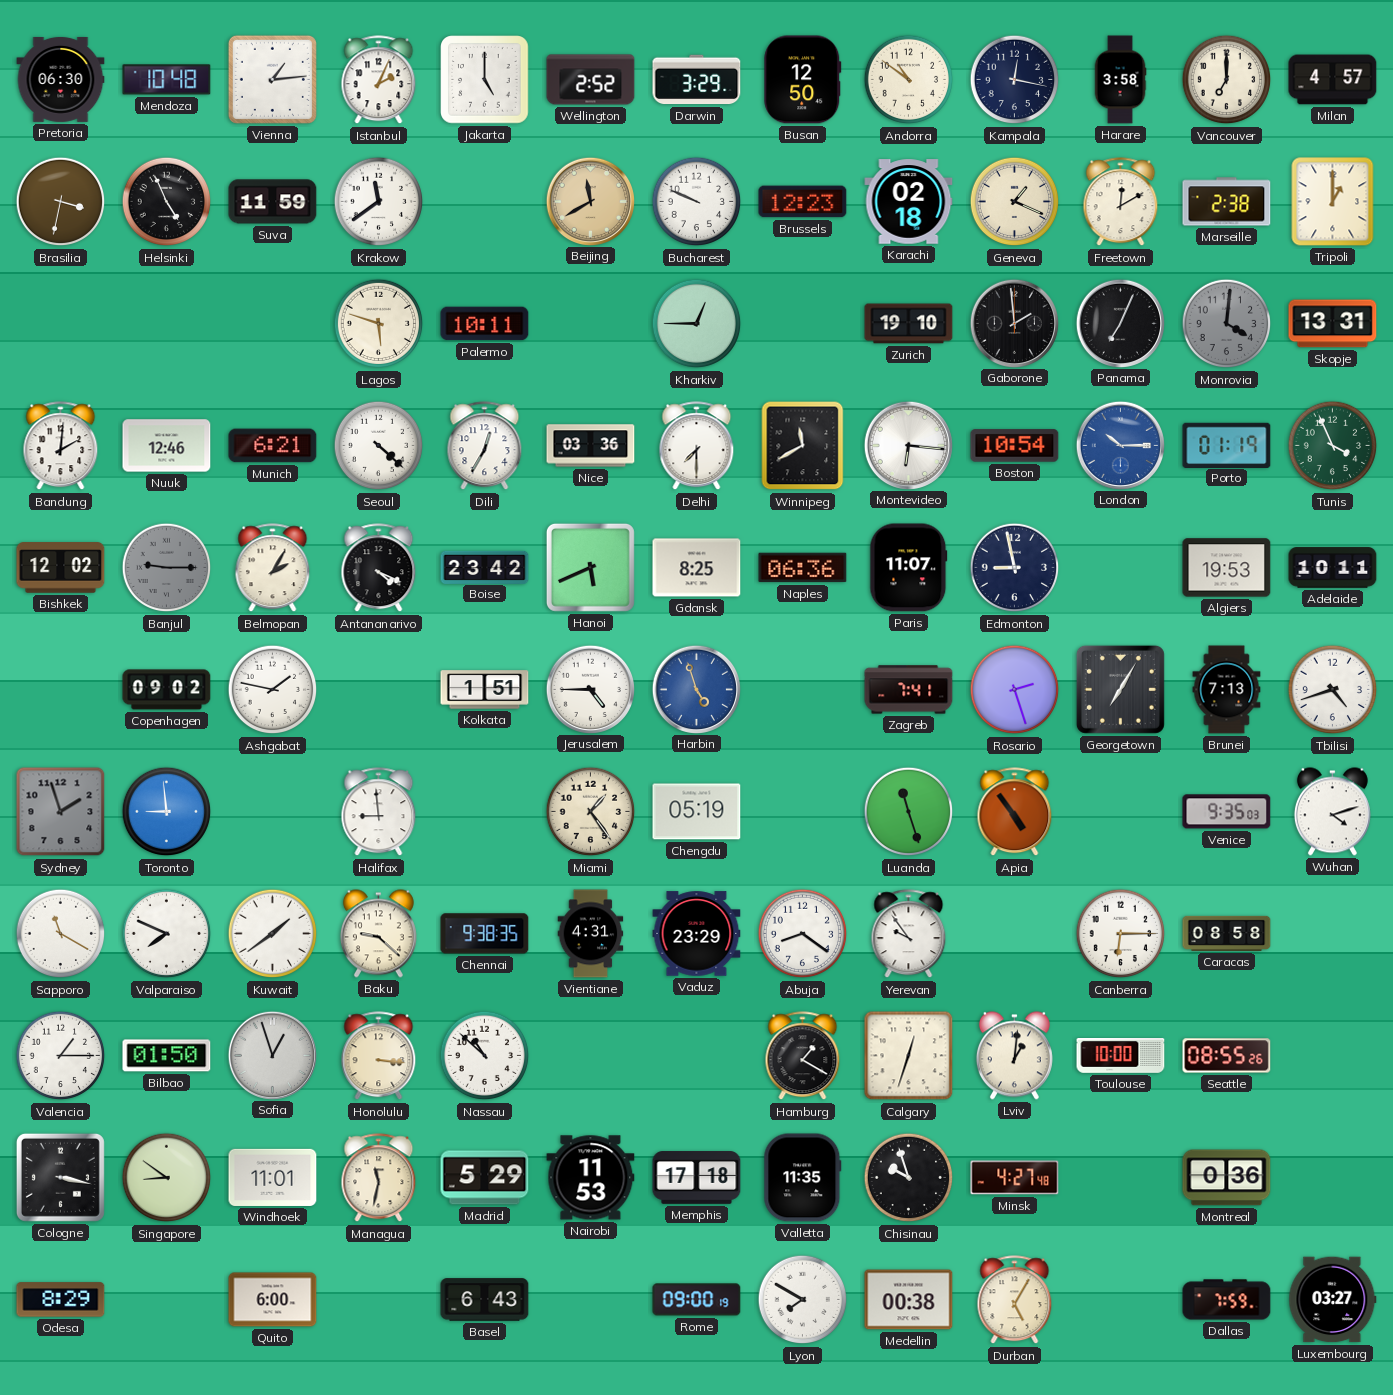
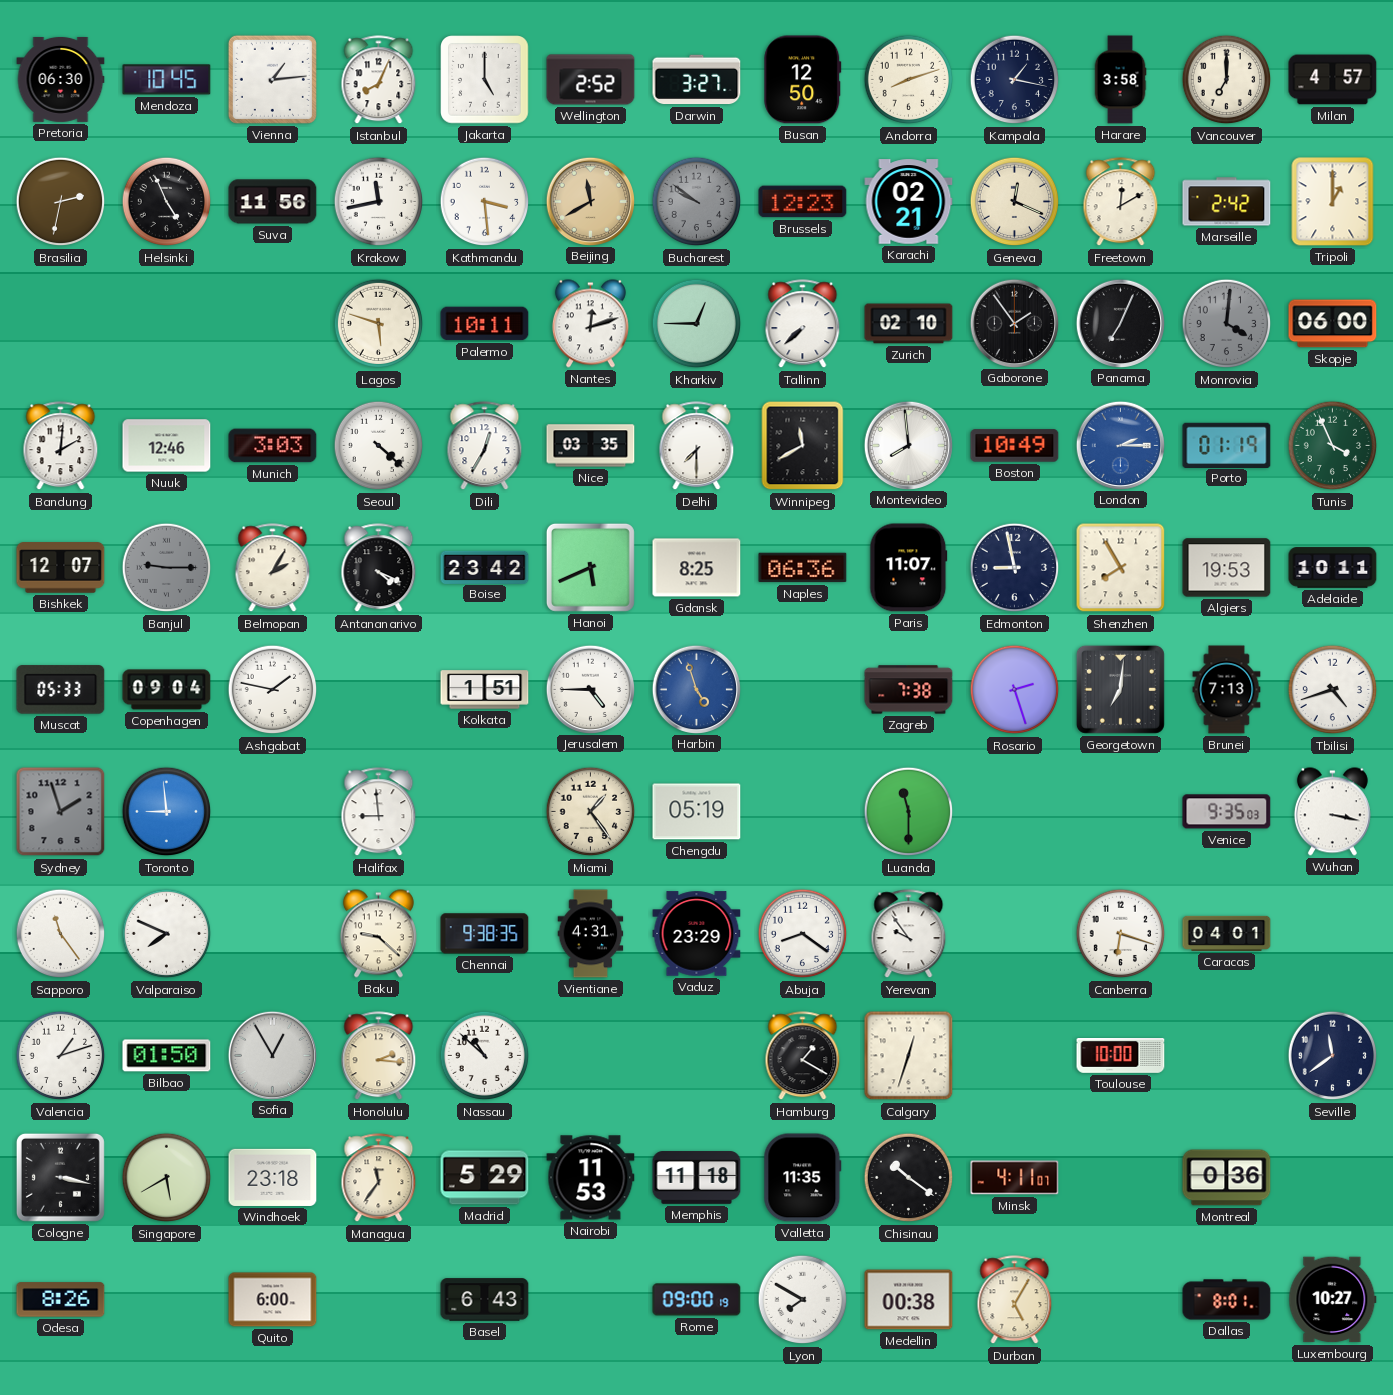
Mendoza: 10:48 -> 10:45 (167, 80)
Istanbul: 2:04 -> 8:04 (379, 80)
Darwin: 3:29 -> 3:27 (697, 80)
Andorra: 10:51 -> 8:12 (909, 80)
Kampala: 12:17 -> 1:17 (1015, 80)
Brasilia: 3:32 -> 2:32 (61, 202)
Suva: 11:59 -> 11:56 (273, 202)
Krakow: 11:39 -> 11:43 (379, 202)
Kathmandu: none -> 3:29 (485, 202)
Bucharest: 9:49 -> 9:51 (697, 202)
Bucharest dial: white -> grey (697, 202)
Karachi: 02:18 -> 02:21 (909, 202)
Geneva: 1:19 -> 12:19 (1015, 202)
Marseille: 2:38 -> 2:42 (1227, 202)
Nantes: none -> 12:12 (590, 324)
Tallinn: none -> 7:38 (803, 324)
Zurich: 19:10 -> 02:10 (909, 324)
Gaborone: 1:59 -> 1:54 (1014, 323)
Skopje: 13:31 -> 06:00 (1333, 324)
Munich: 6:21 -> 3:03 (273, 446)
Nice: 03:36 -> 03:35 (591, 446)
Montevideo: 6:16 -> 7:59 (908, 445)
Boston: 10:54 -> 10:49 (1015, 446)
London: 10:15 -> 2:15 (1120, 445)
Bishkek: 12:02 -> 12:07 (61, 568)
Shenzhen: none -> 7:55 (1121, 568)
Muscat: none -> 05:33 (61, 690)
Copenhagen: 09:02 -> 09:04 (167, 690)
Zagreb: 7:41 -> 7:38 (909, 690)
Georgetown: 7:05 -> 7:01 (1120, 689)
Luanda: 11:27 -> 11:30 (909, 812)
Apia: 4:54 -> none (1015, 812)
Wuhan: 4:12 -> 3:17 (1332, 812)
Sapporo: 11:20 -> 11:24 (61, 934)
Kuwait: 1:39 -> none (273, 934)
Canberra: 6:15 -> 6:18 (1121, 934)
Caracas: 08:58 -> 04:01 (1227, 933)
Valencia: 1:15 -> 1:12 (61, 1056)
Sofia: 12:57 -> 12:55 (272, 1055)
Honolulu: 3:16 -> 2:16 (379, 1056)
Lviv: 1:01 -> none (1014, 1056)
Seattle: 08:55 -> none (1227, 1056)
Seville: none -> 11:39 (1333, 1056)
Singapore: 8:51 -> 5:40 (167, 1178)
Windhoek: 11:01 -> 23:18 (273, 1177)
Managua: 11:32 -> 11:36 (379, 1178)
Memphis: 17:18 -> 11:18 (697, 1178)
Chisinau: 9:57 -> 10:21 (909, 1178)
Minsk: 4:27 -> 4:11 (1015, 1178)
Odesa: 8:29 -> 8:26 (61, 1300)
Dallas: 7:59 -> 8:01 (1227, 1300)
Luxembourg: 03:27 -> 10:27 (1333, 1300)
